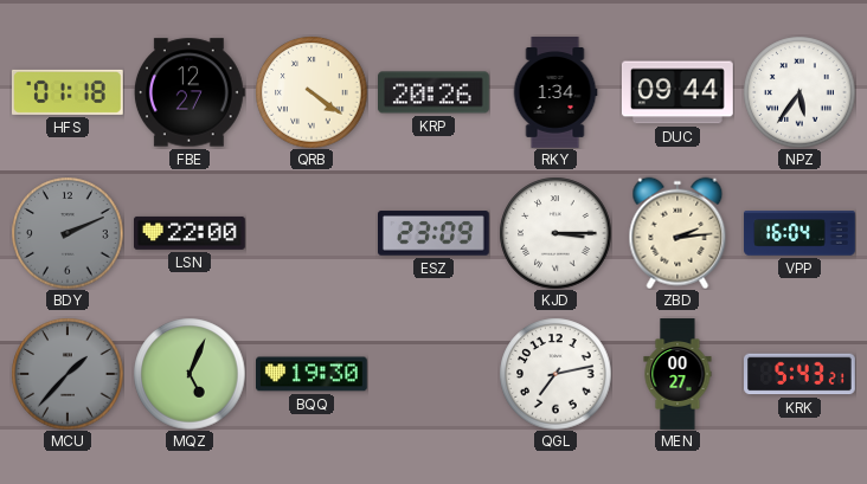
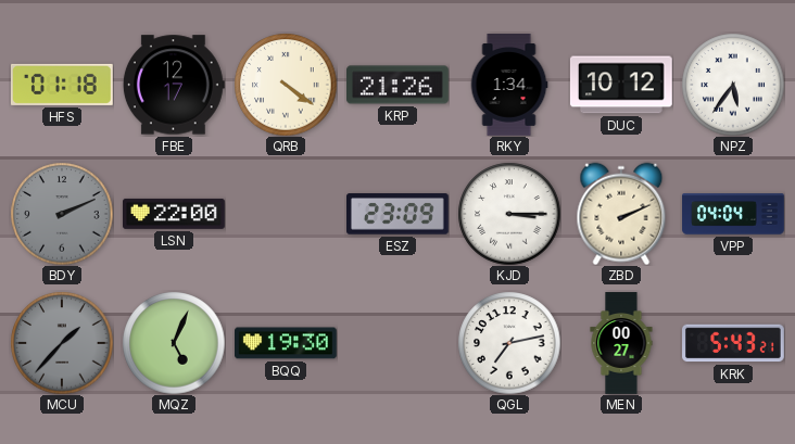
FBE: 12:27 -> 12:17 (174, 85)
KRP: 20:26 -> 21:26 (399, 85)
DUC: 09:44 -> 10:12 (621, 85)
ZBD: 2:14 -> 2:11 (621, 214)
VPP: 16:04 -> 04:04 (733, 214)
